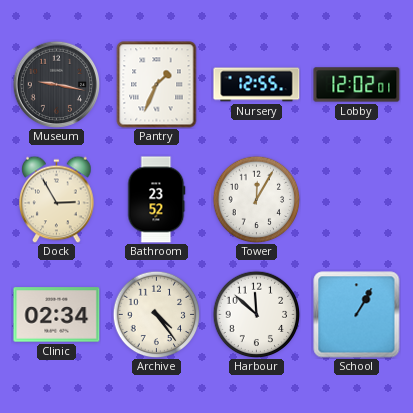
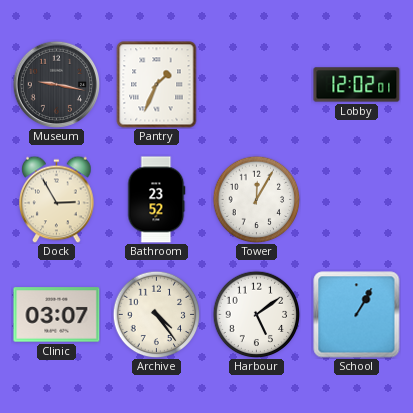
Nursery: 12:55 -> none (257, 85)
Clinic: 02:34 -> 03:07 (57, 315)
Harbour: 11:52 -> 5:09 (256, 314)
